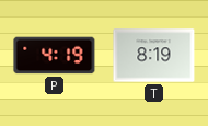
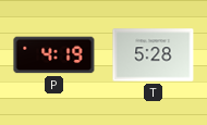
T: 8:19 -> 5:28 (154, 55)
